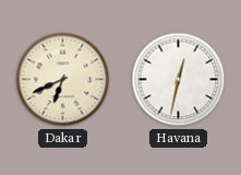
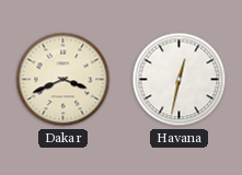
Dakar: 6:41 -> 3:41 (64, 80)
